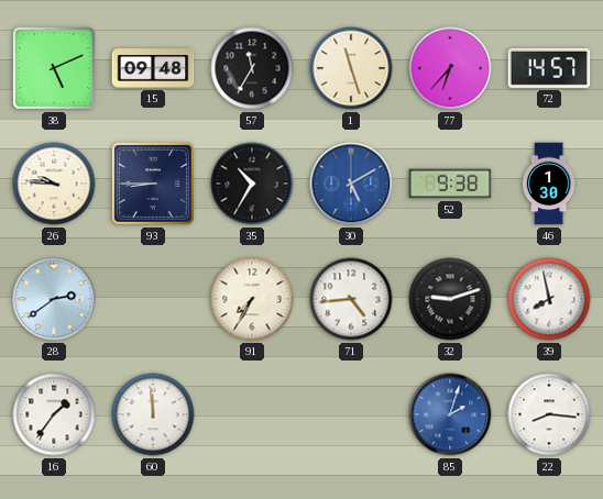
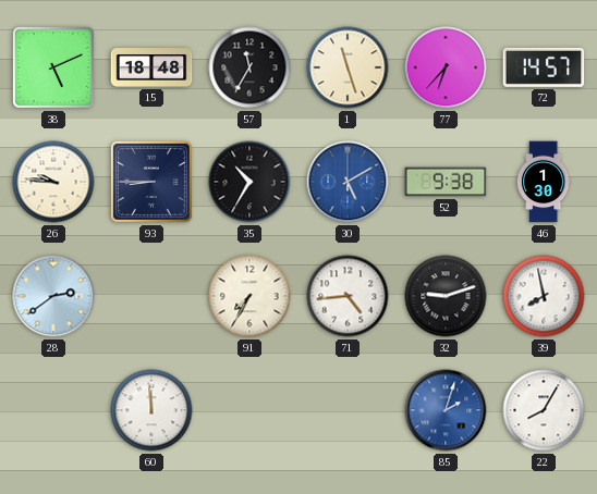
15: 09:48 -> 18:48 (151, 67)
16: 1:36 -> none (54, 414)
22: 8:16 -> 8:05 (544, 410)
